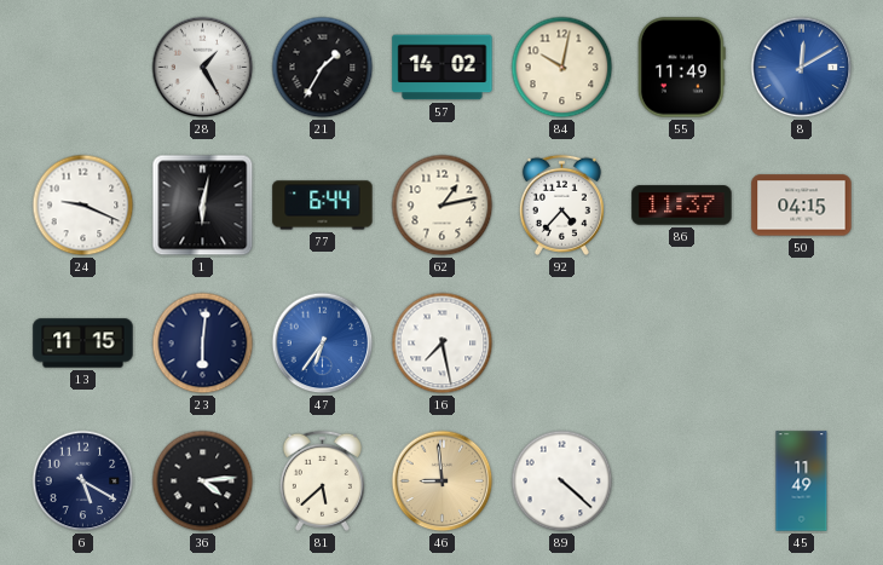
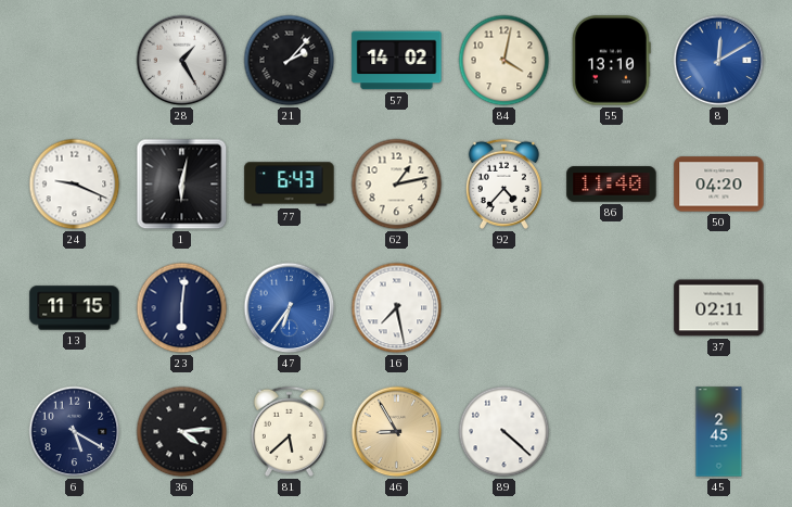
21: 1:35 -> 2:07 (290, 61)
84: 10:02 -> 4:02 (504, 61)
55: 11:49 -> 13:10 (611, 61)
77: 6:44 -> 6:43 (290, 185)
86: 11:37 -> 11:40 (612, 185)
50: 04:15 -> 04:20 (719, 185)
37: none -> 02:11 (719, 308)
46: 8:59 -> 8:55 (397, 432)
45: 11:49 -> 2:45 (719, 432)
